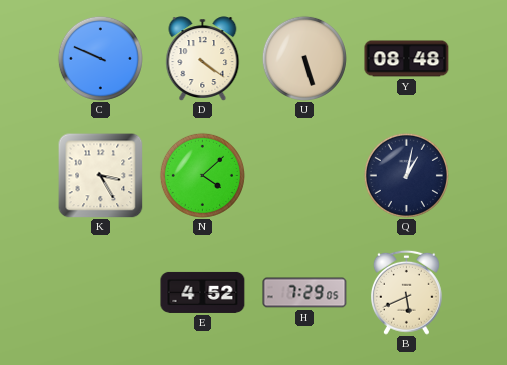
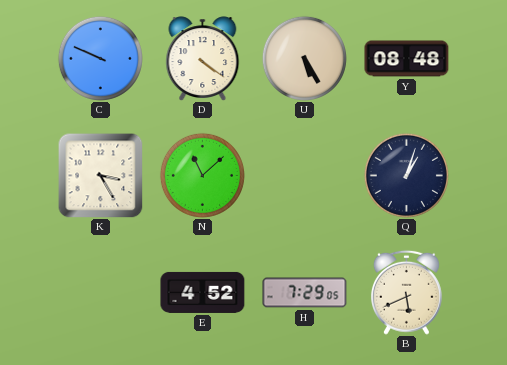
U: 5:27 -> 5:25 (304, 58)
N: 4:08 -> 11:08 (202, 175)
Q: 1:02 -> 1:03 (406, 175)
